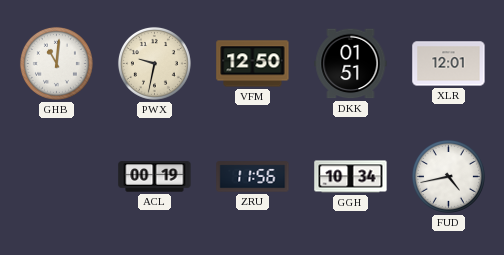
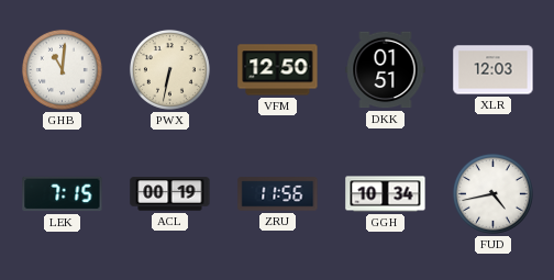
PWX: 9:32 -> 6:32 (169, 69)
XLR: 12:01 -> 12:03 (494, 70)
LEK: none -> 7:15 (63, 194)
